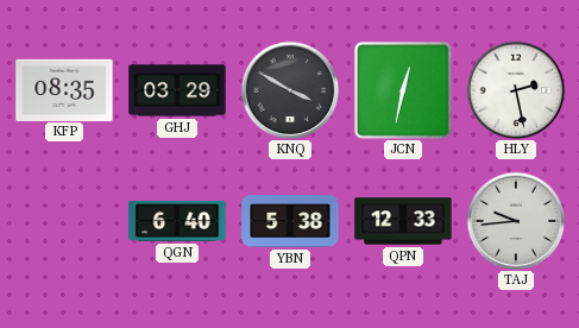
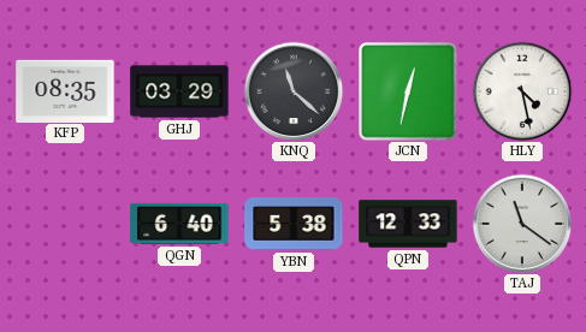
KNQ: 3:50 -> 11:22 (294, 91)
HLY: 2:28 -> 4:28 (522, 91)
TAJ: 9:44 -> 11:21 (522, 224)
